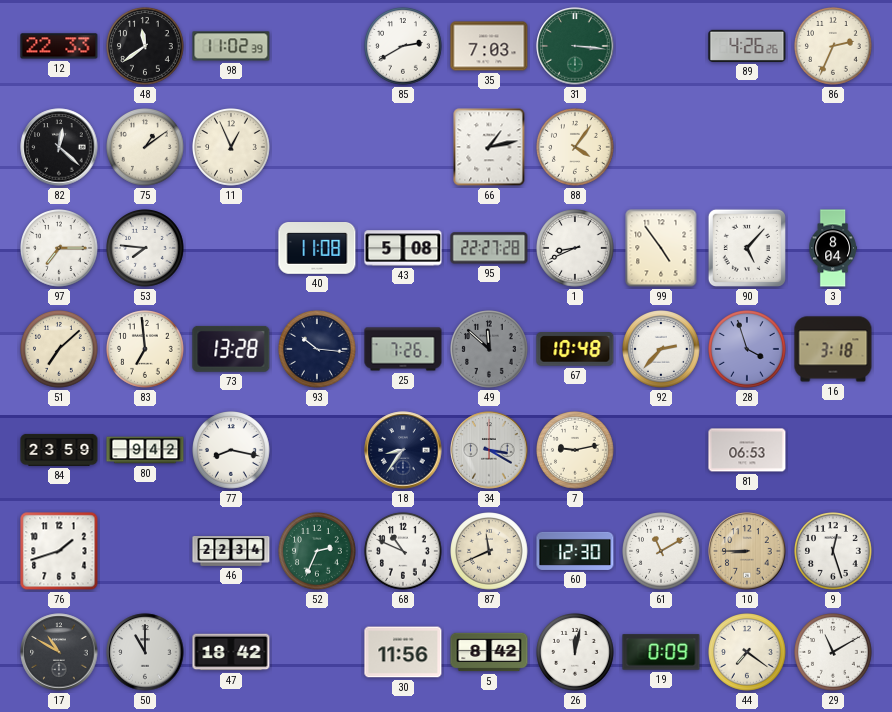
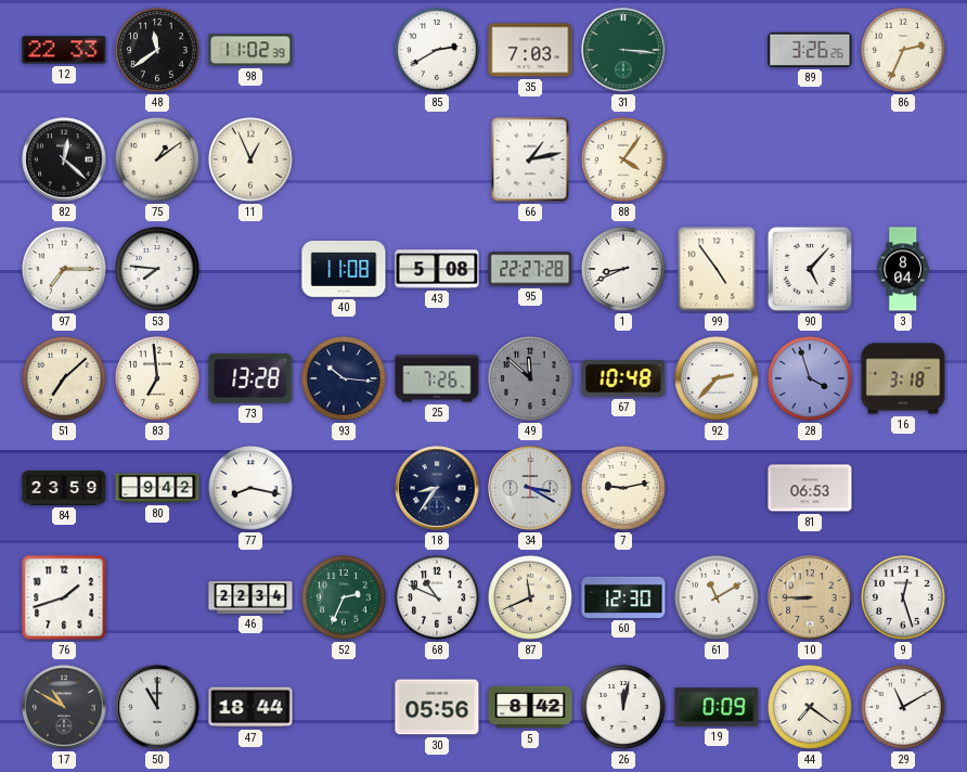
89: 4:26 -> 3:26 (810, 50)
47: 18:42 -> 18:44 (250, 707)
30: 11:56 -> 05:56 (437, 707)
